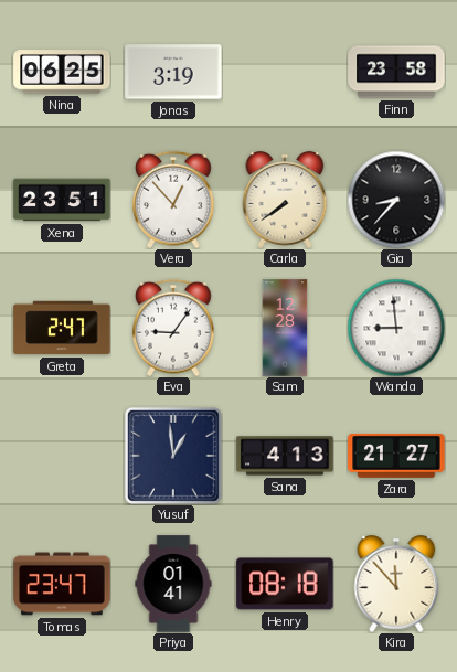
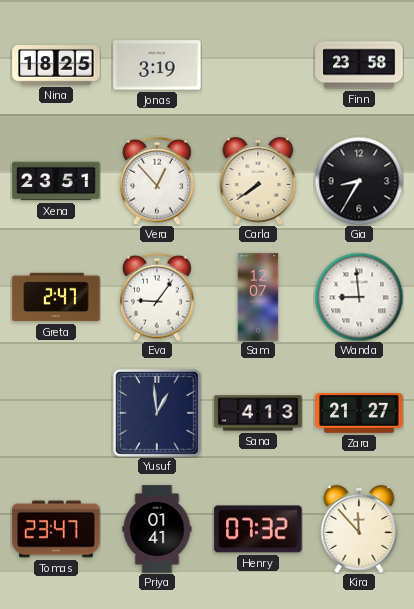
Nina: 06:25 -> 18:25 (56, 65)
Gia: 8:37 -> 8:35 (359, 181)
Sam: 12:28 -> 12:07 (258, 297)
Henry: 08:18 -> 07:32 (258, 529)
